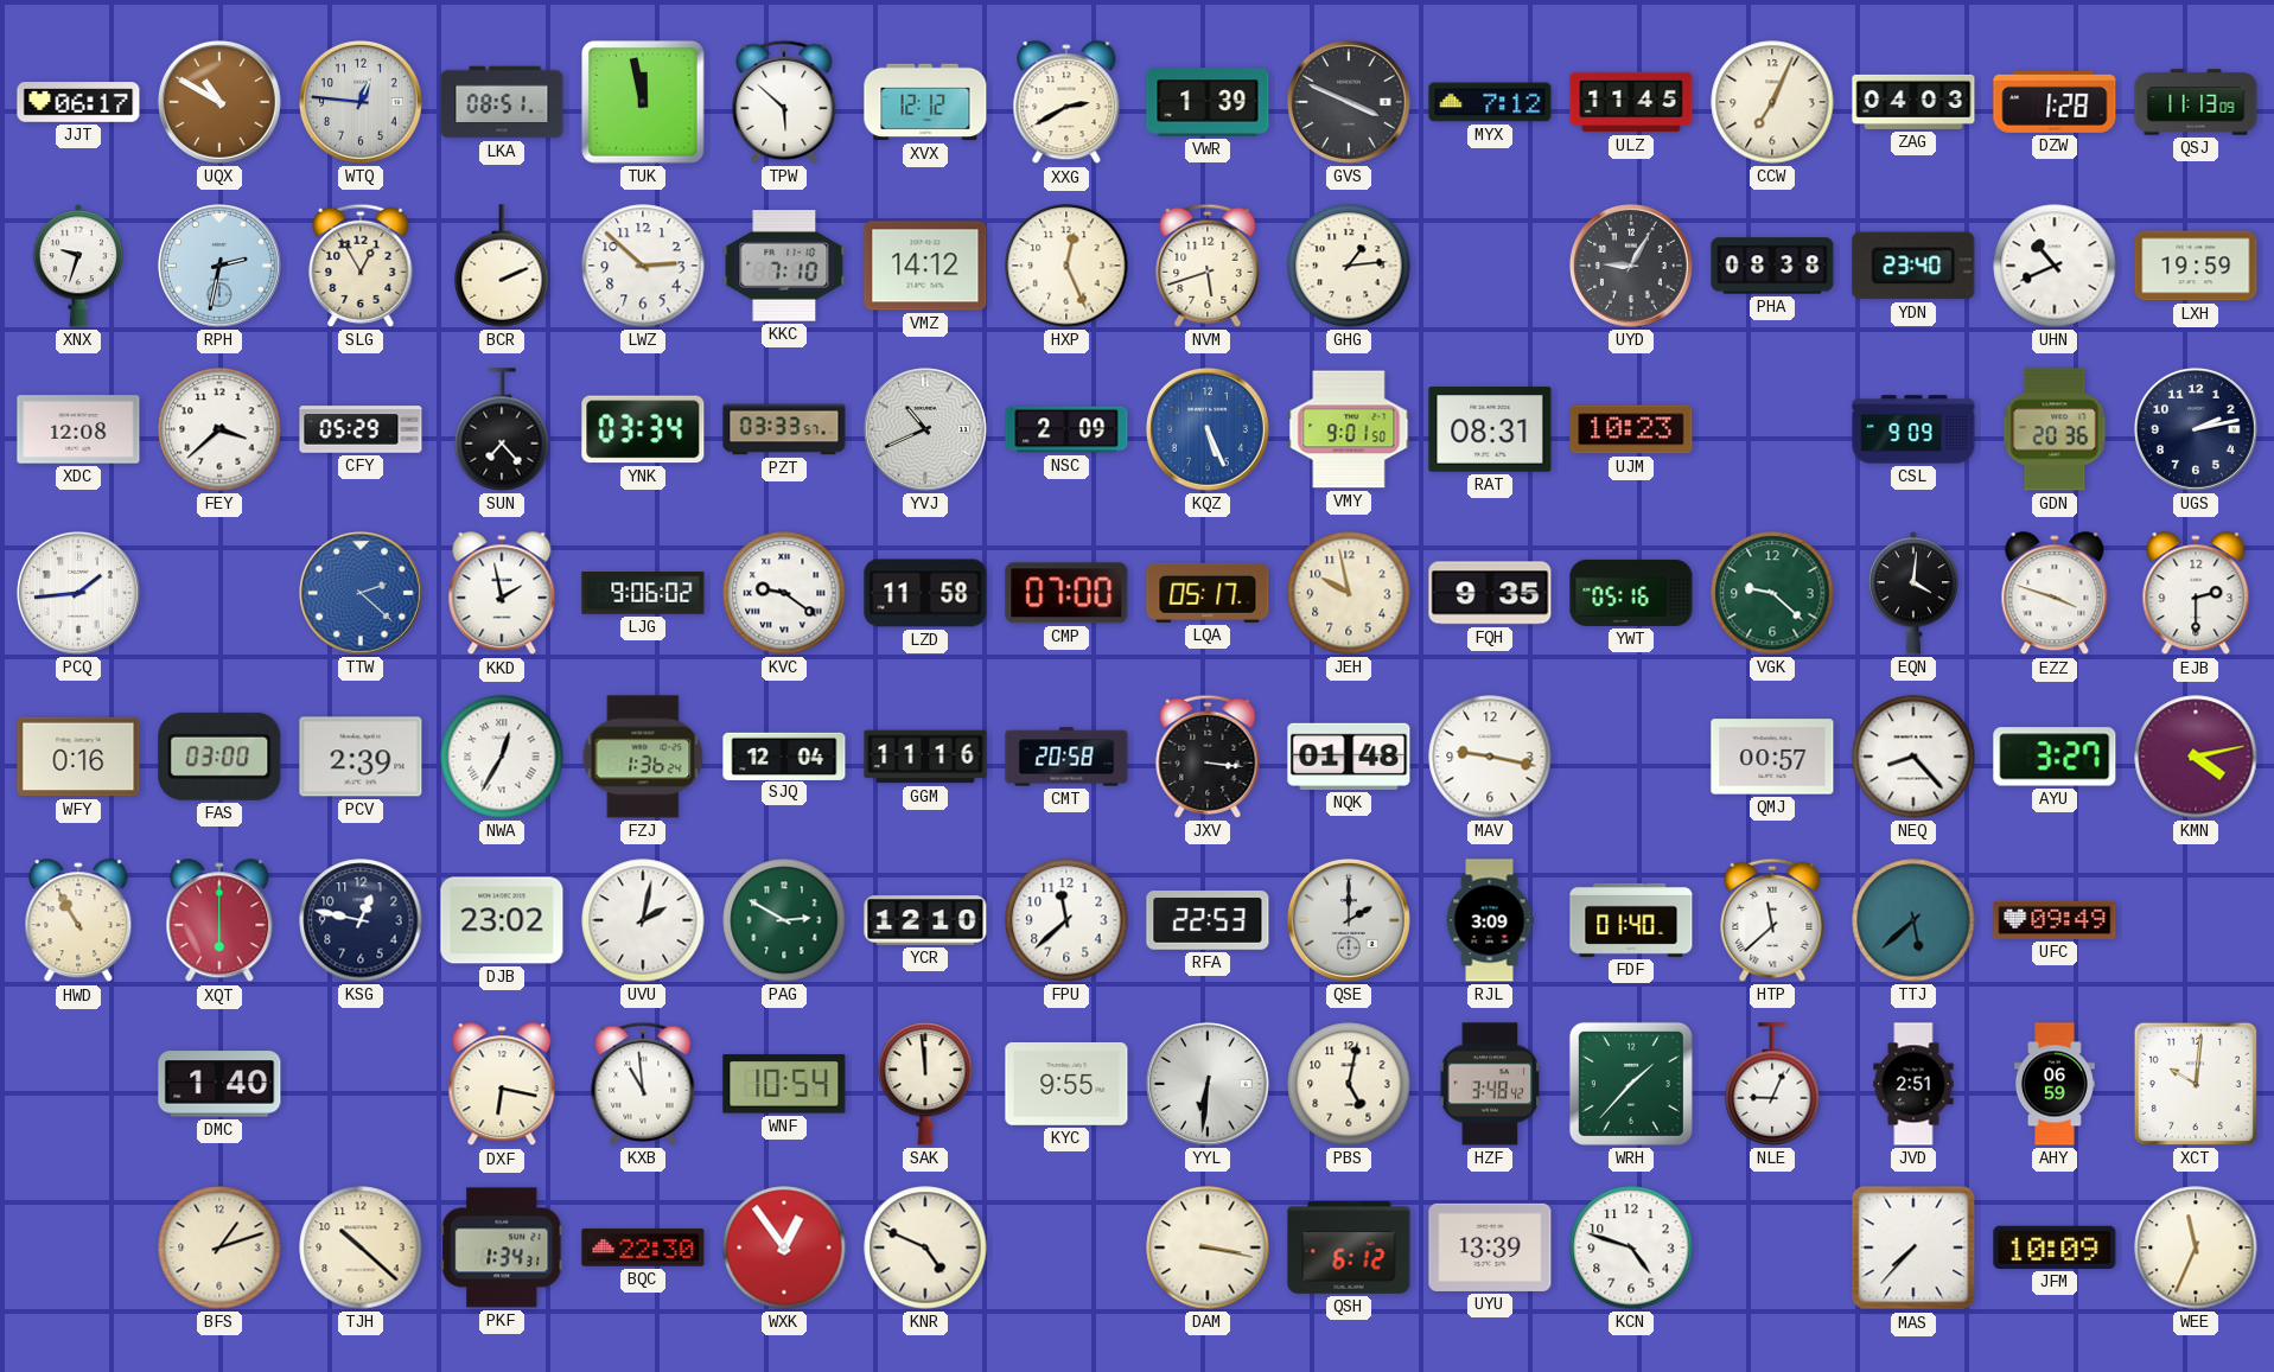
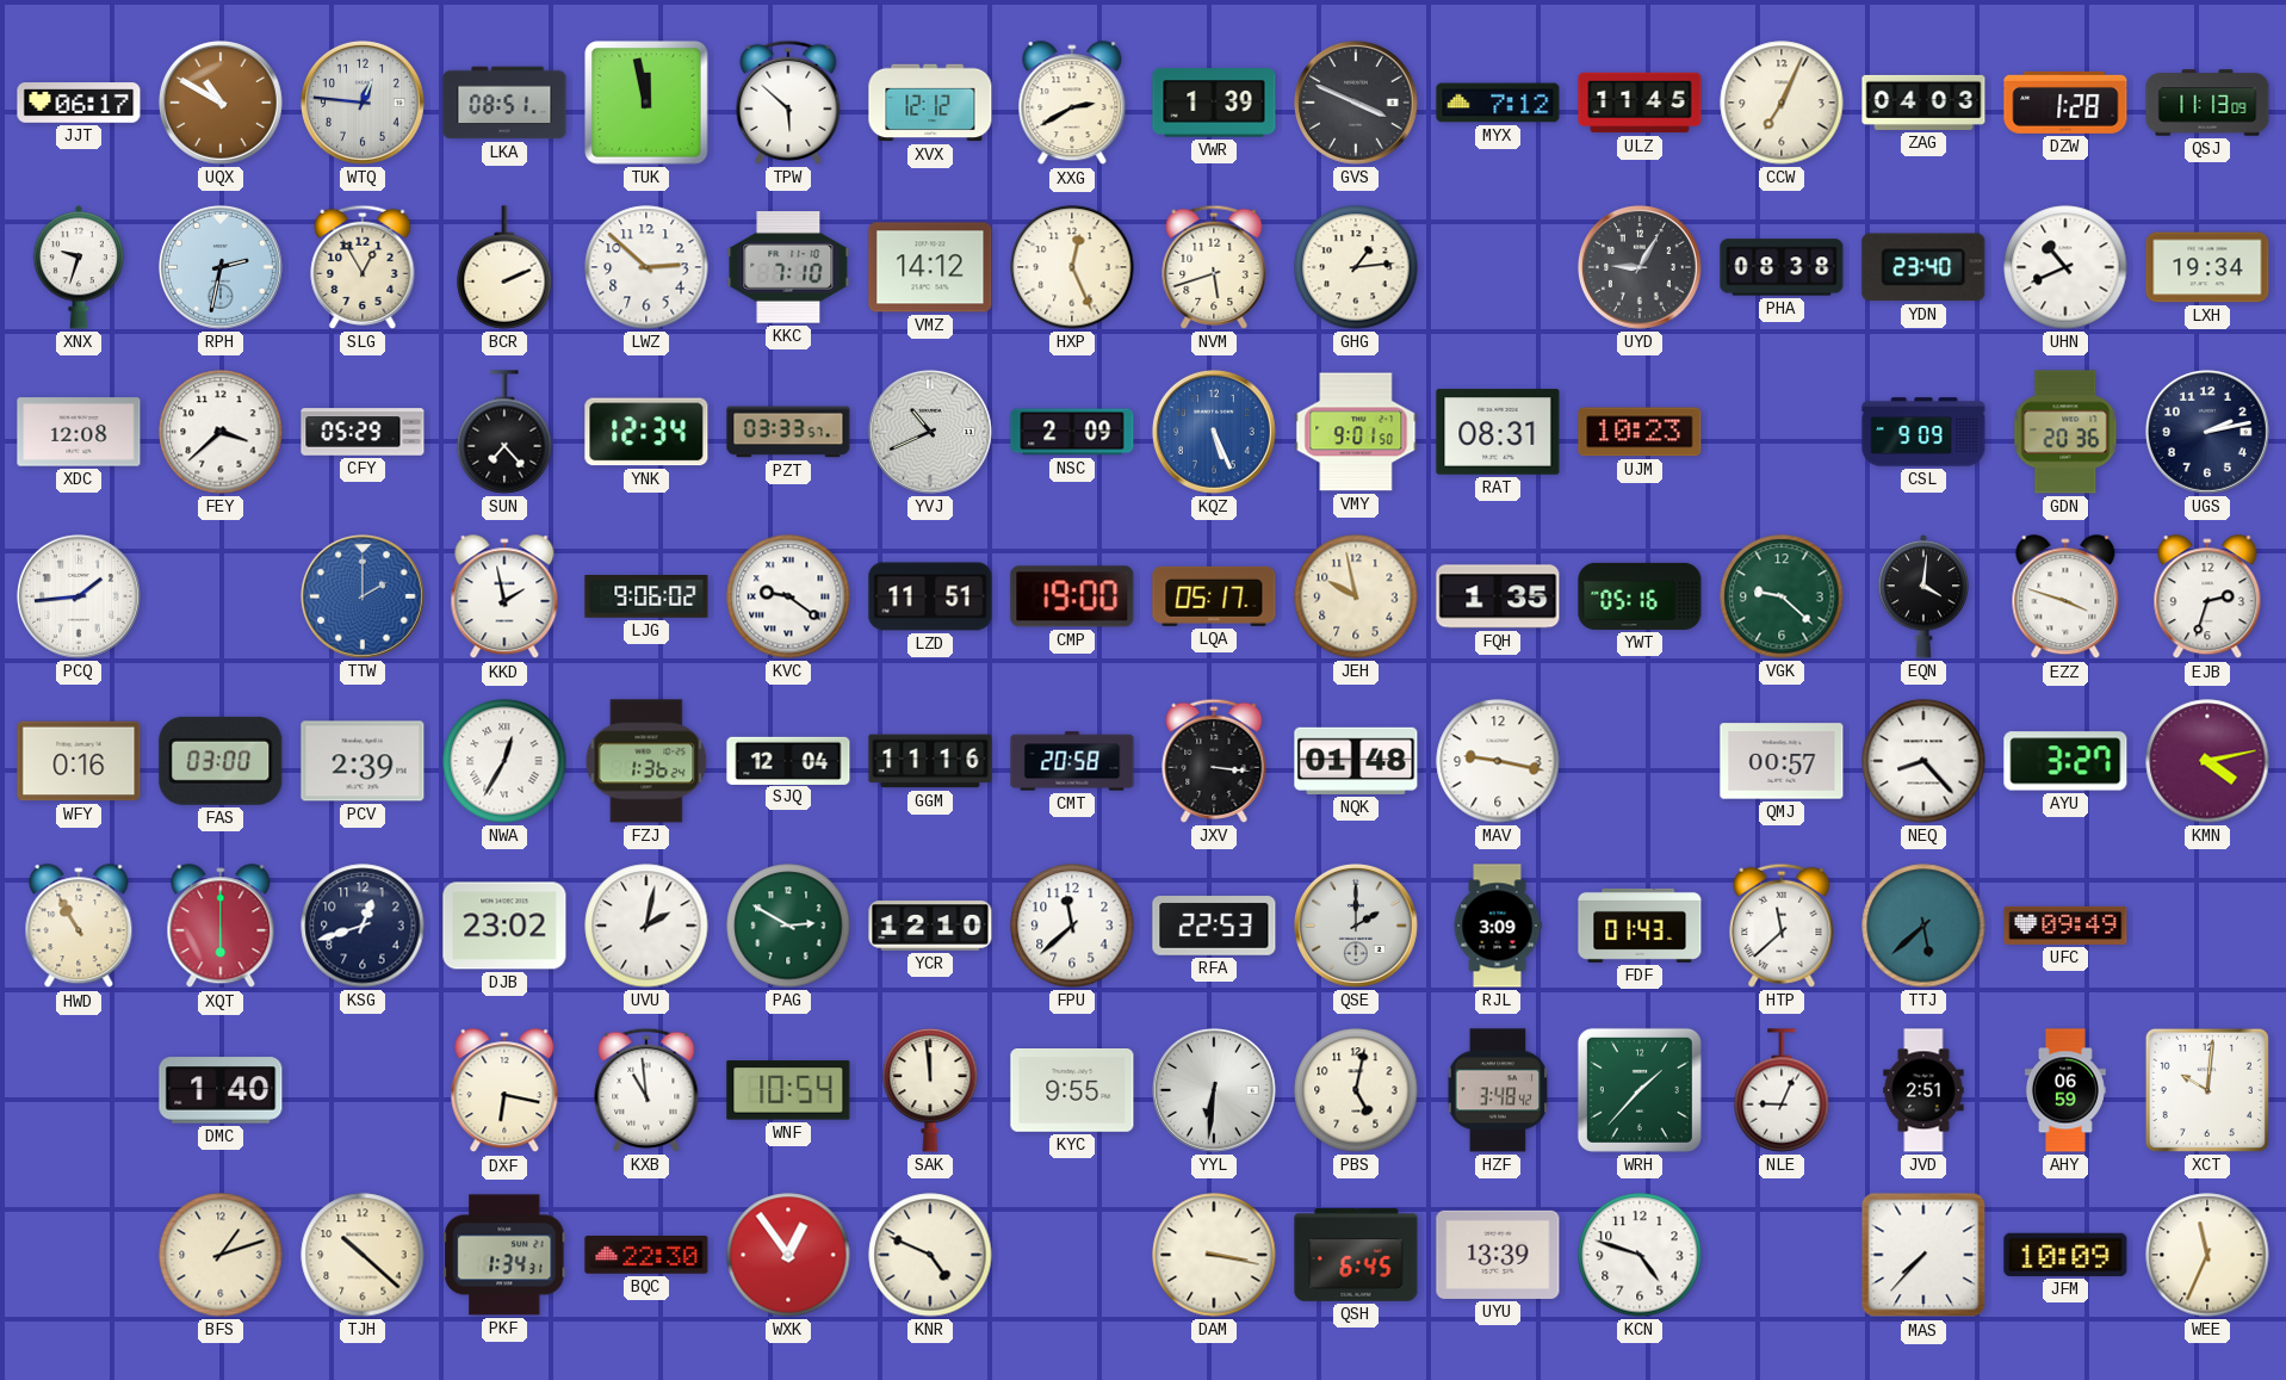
LXH: 19:59 -> 19:34 (2207, 267)
YNK: 03:34 -> 12:34 (646, 432)
TTW: 2:22 -> 2:00 (363, 596)
LZD: 11:58 -> 11:51 (930, 596)
CMP: 07:00 -> 19:00 (1072, 596)
FQH: 9:35 -> 1:35 (1498, 596)
EJB: 2:30 -> 2:33 (2207, 598)
KSG: 12:47 -> 12:42 (363, 926)
FDF: 01:40 -> 01:43 (1640, 926)
QSH: 6:12 -> 6:45 (1356, 1256)
